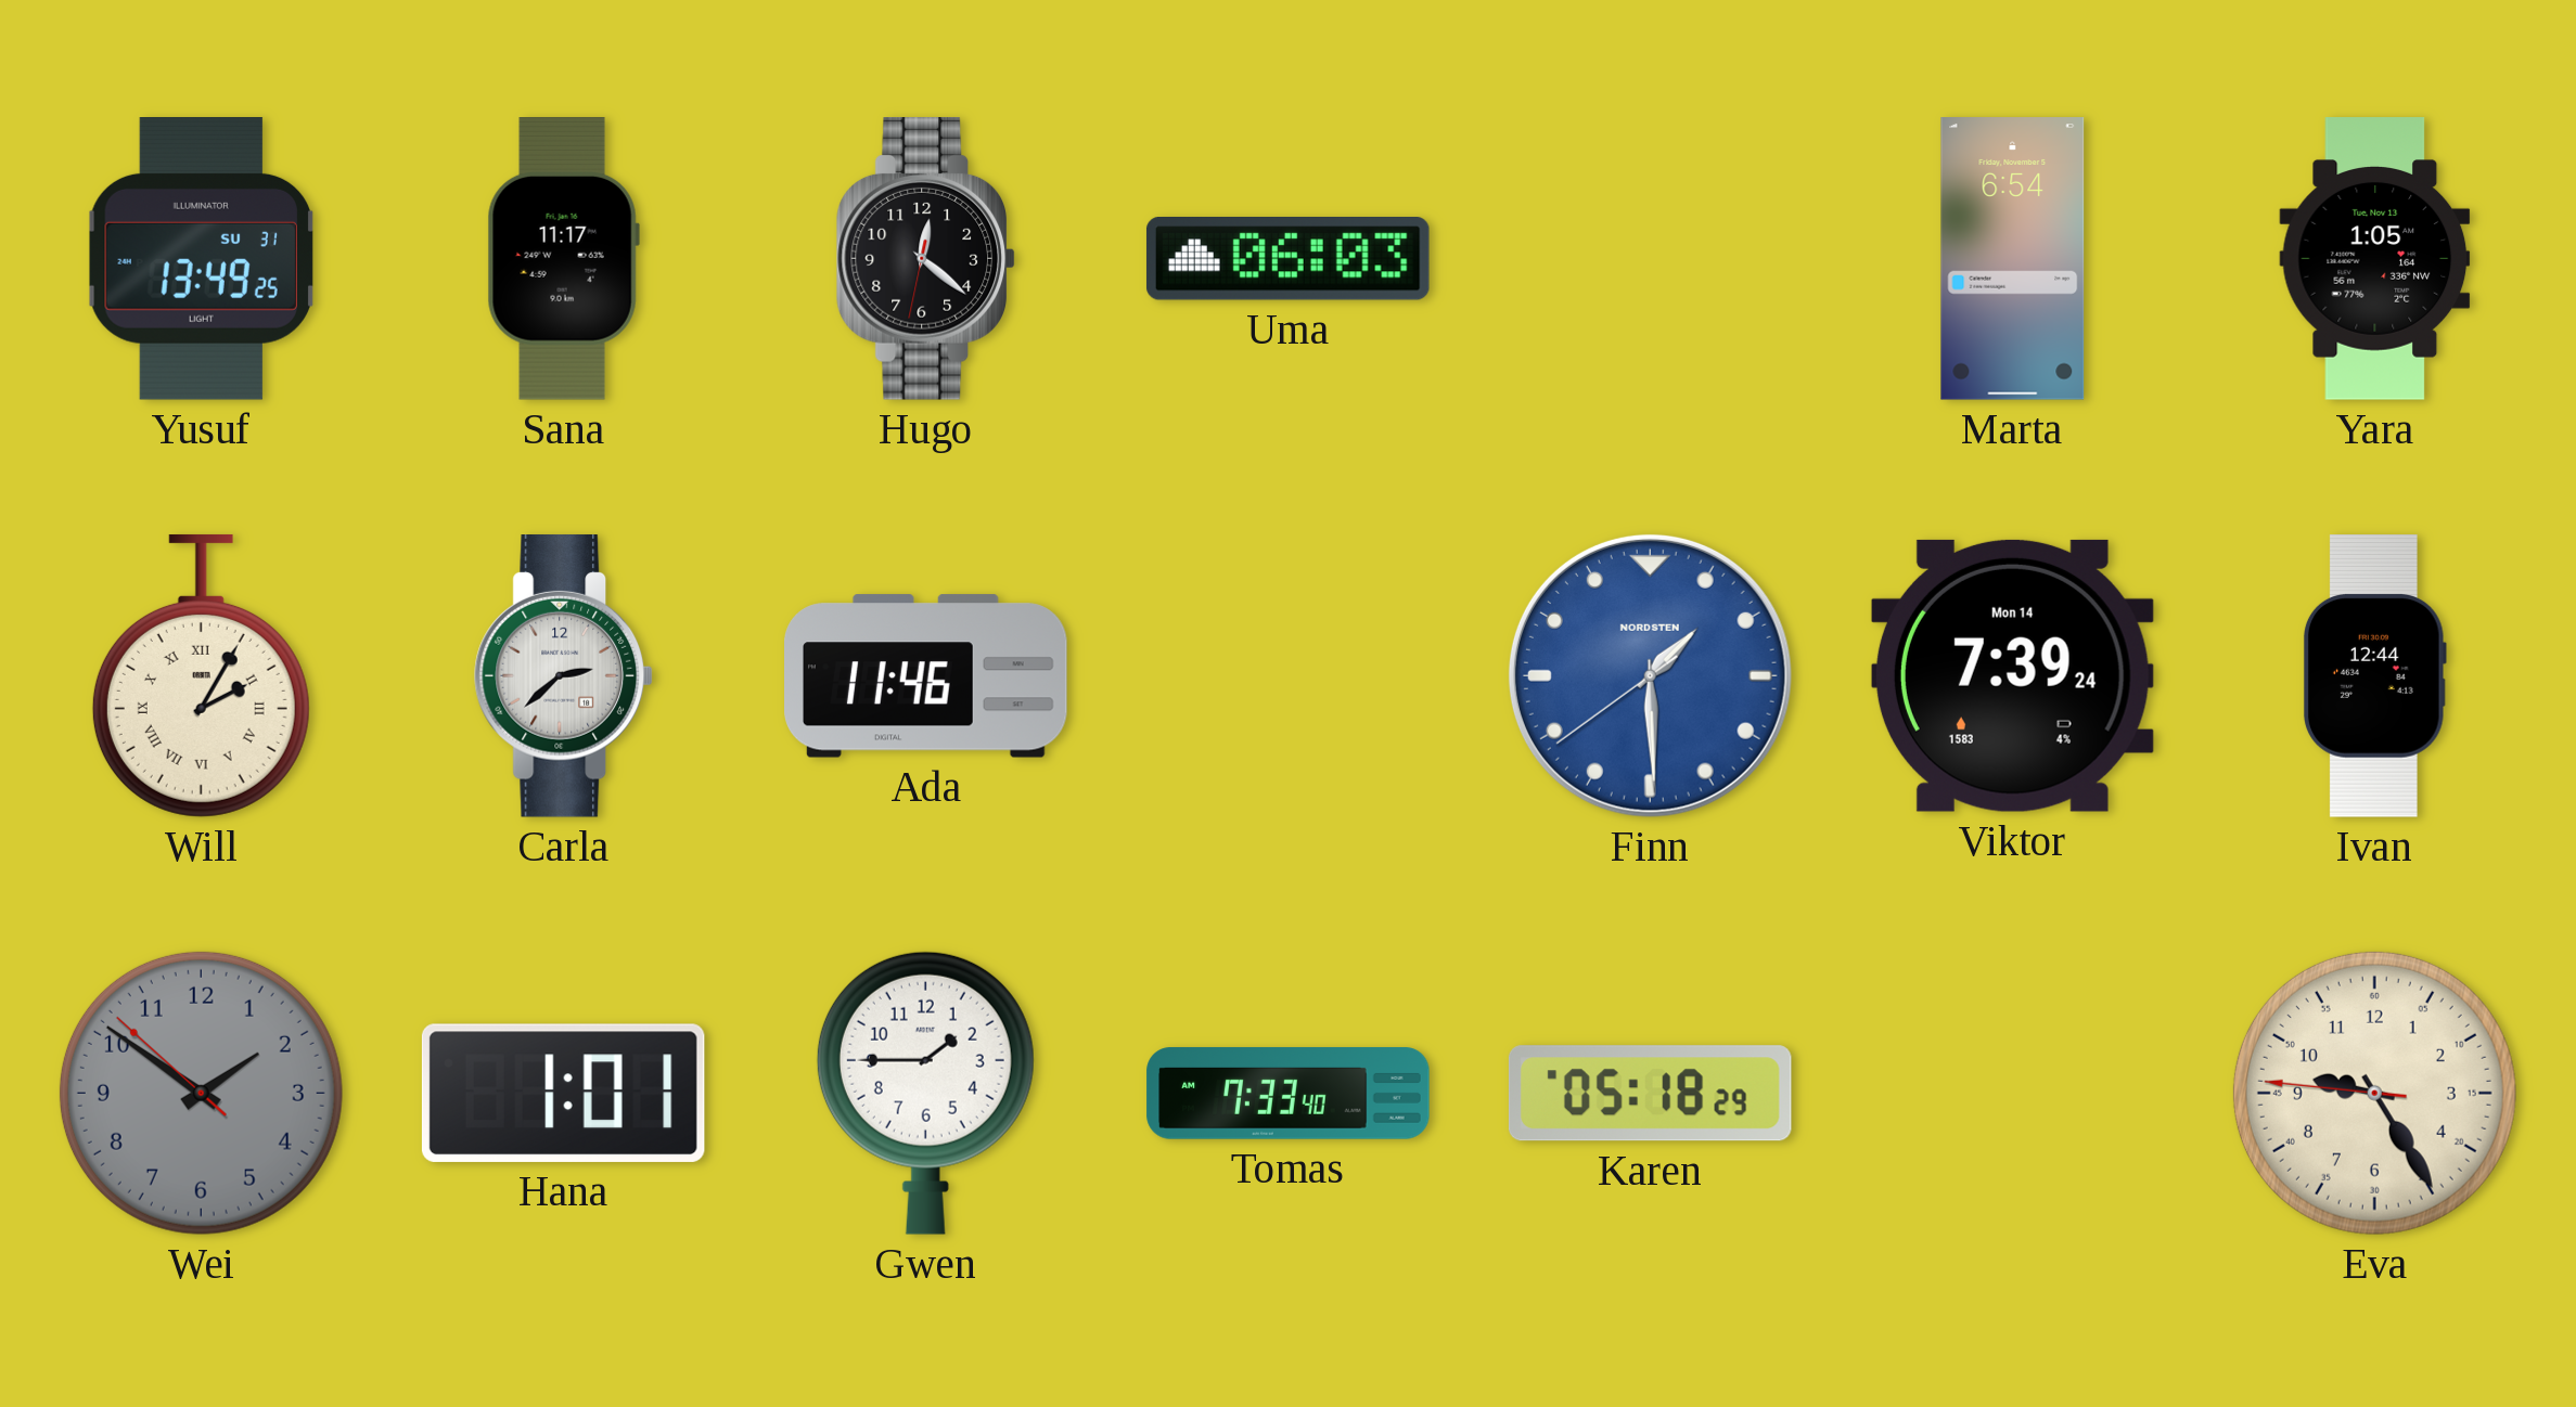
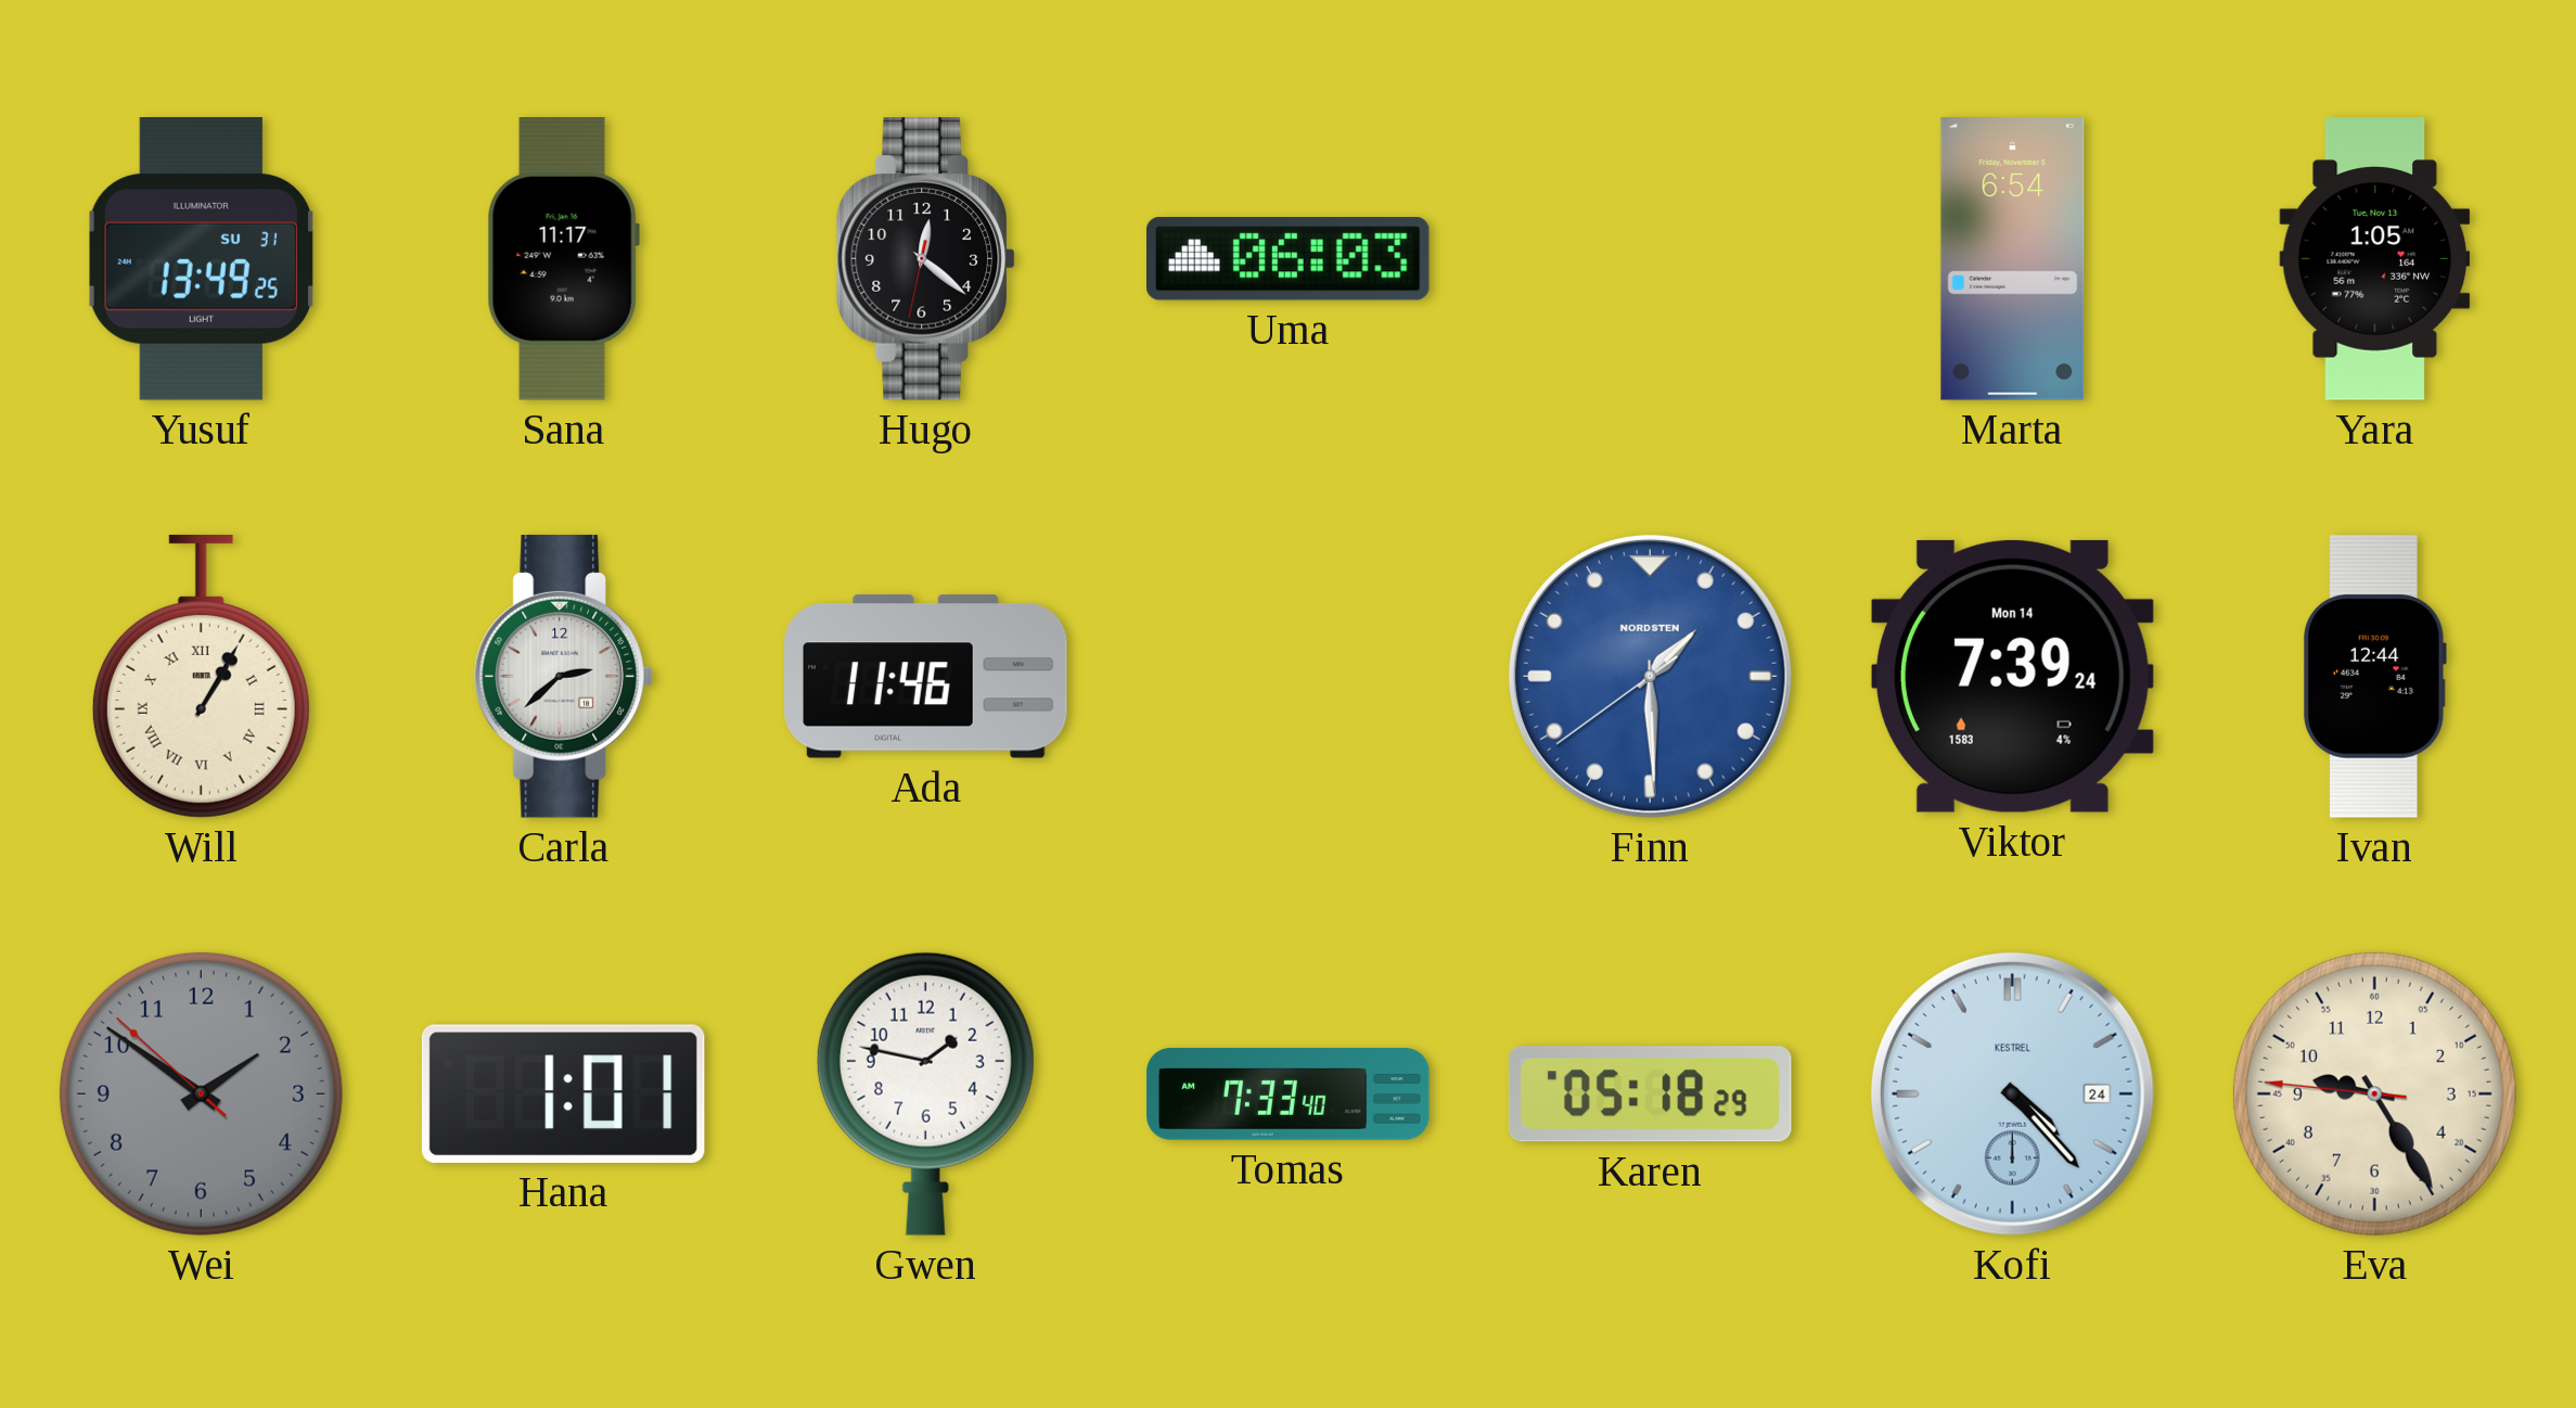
Will: 2:05 -> 1:05 (201, 676)
Gwen: 1:45 -> 1:47 (925, 1093)
Kofi: none -> 4:23 (2012, 1093)
